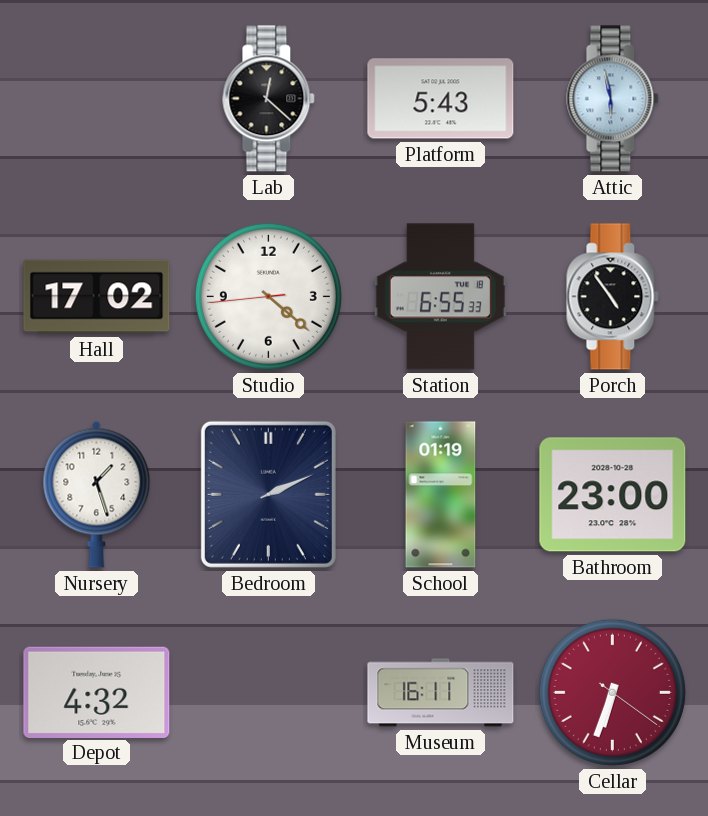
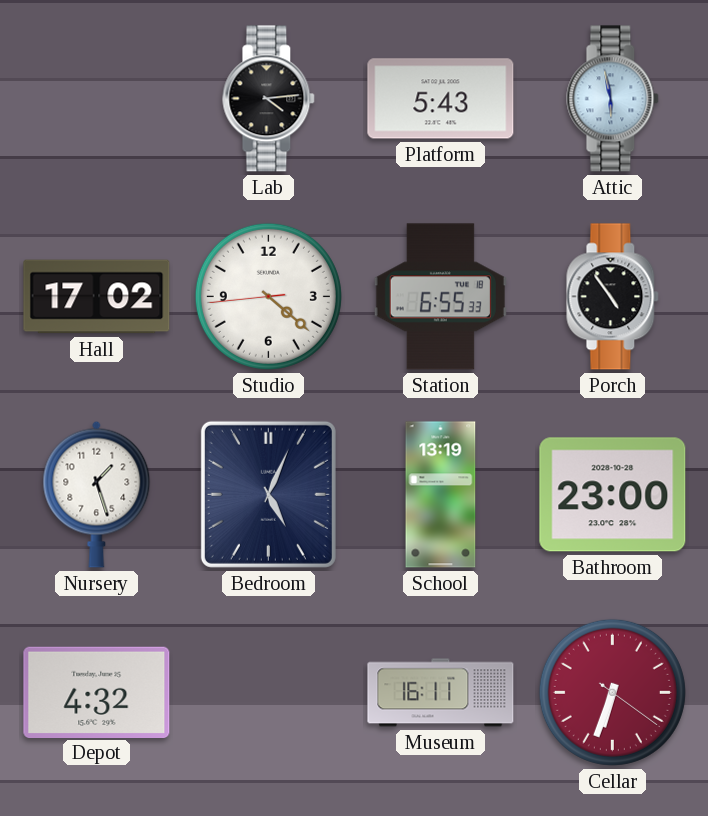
Lab: 12:22 -> 4:14 (269, 99)
Bedroom: 2:11 -> 5:04 (268, 494)
School: 01:19 -> 13:19 (441, 495)
